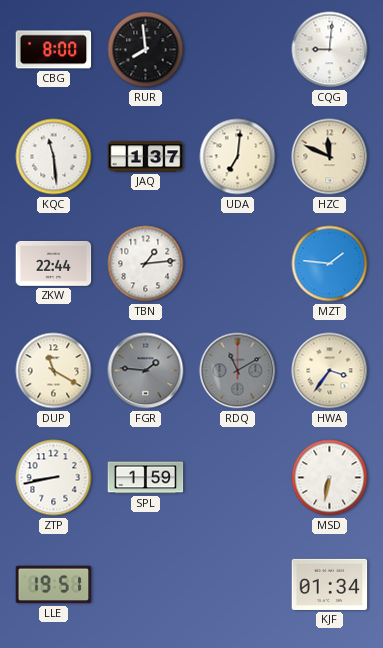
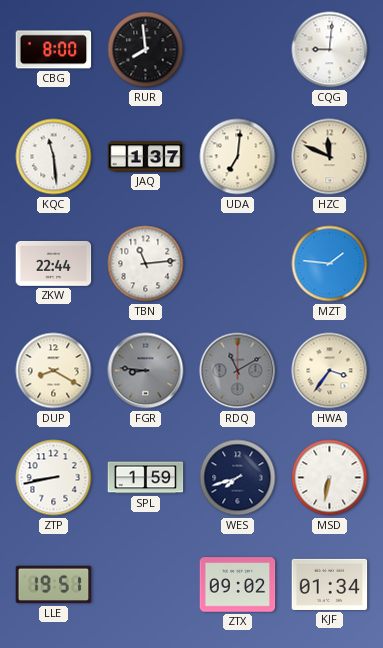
TBN: 1:14 -> 11:14 (146, 264)
DUP: 11:20 -> 8:20 (54, 371)
FGR: 1:46 -> 8:46 (146, 371)
WES: none -> 7:42 (238, 478)
ZTX: none -> 09:02 (238, 585)
